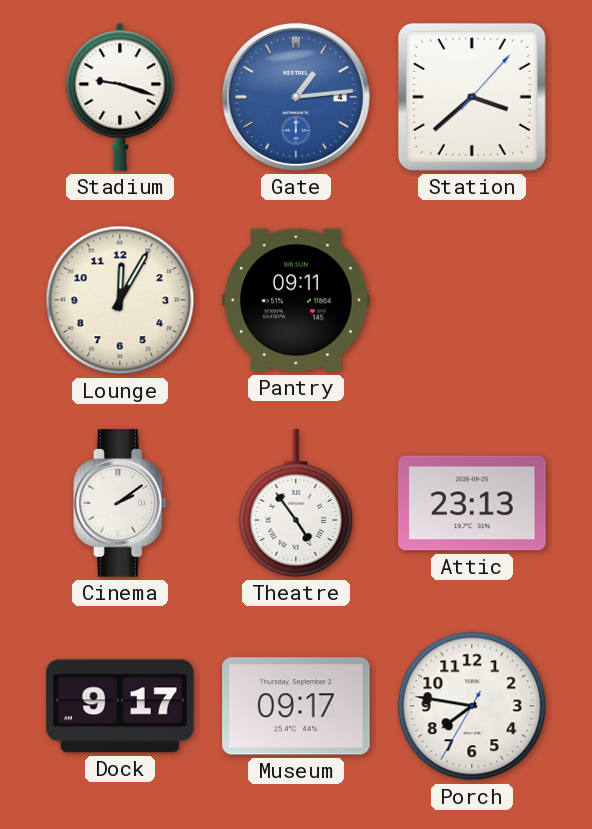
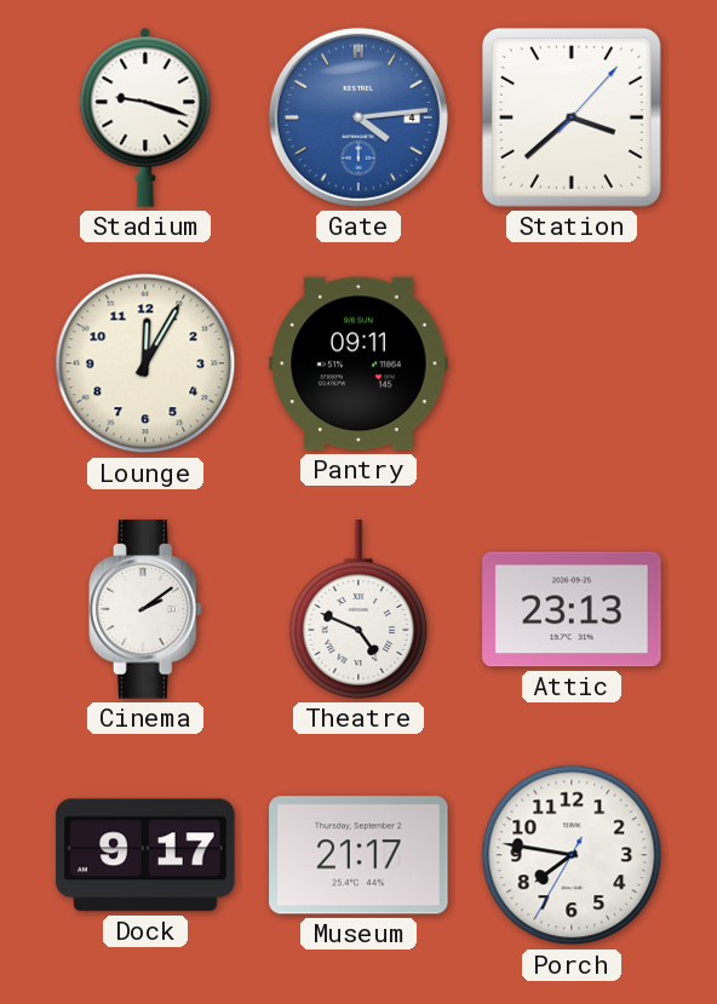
Gate: 1:14 -> 4:14 (358, 117)
Theatre: 4:54 -> 4:49 (358, 609)
Museum: 09:17 -> 21:17 (358, 855)
